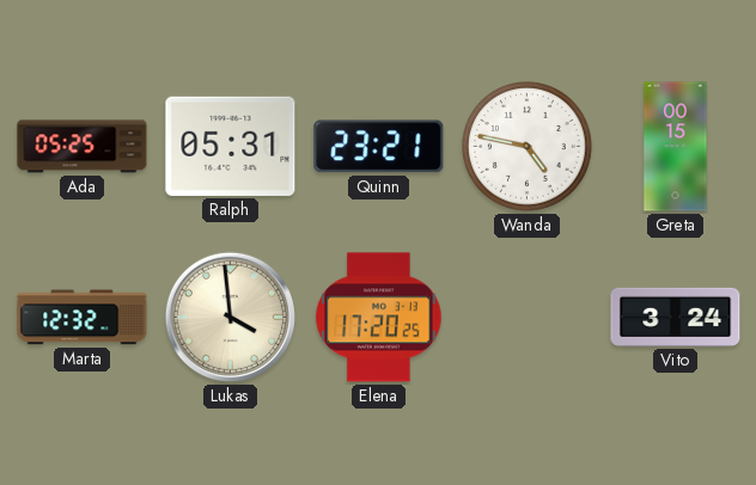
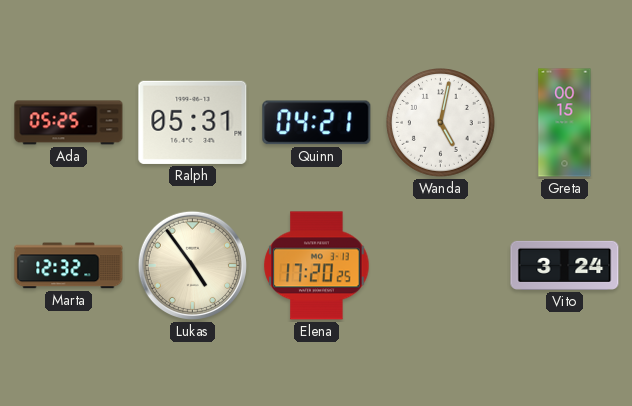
Quinn: 23:21 -> 04:21 (317, 123)
Wanda: 4:47 -> 5:02 (441, 123)
Lukas: 3:59 -> 4:54 (192, 265)
